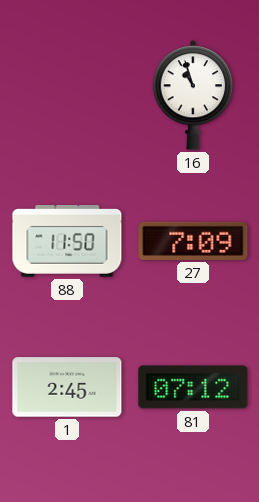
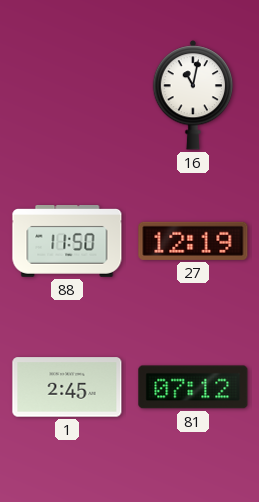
16: 10:57 -> 11:02 (193, 95)
27: 7:09 -> 12:19 (193, 241)
